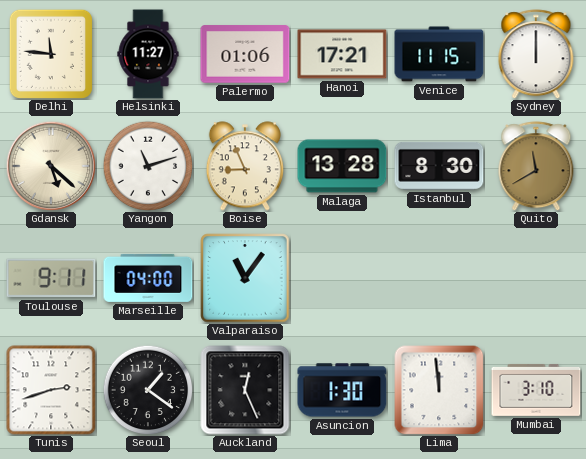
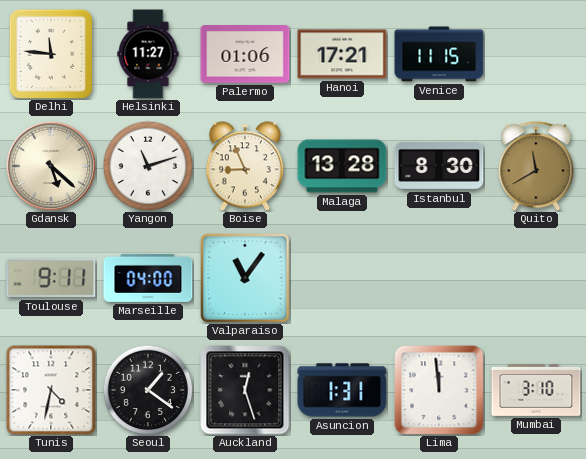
Sydney: 12:00 -> none (536, 54)
Tunis: 2:42 -> 4:32 (51, 390)
Auckland: 12:26 -> 12:27 (245, 390)
Asuncion: 1:30 -> 1:31 (342, 390)
